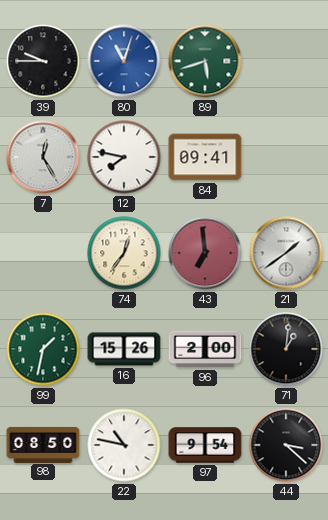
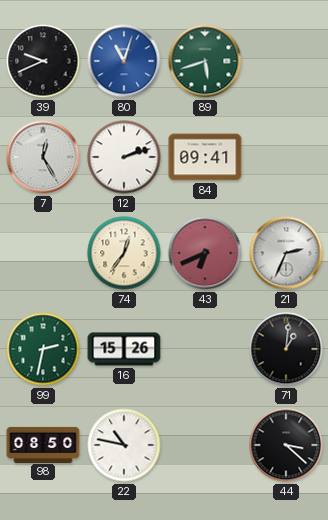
39: 9:45 -> 9:41 (43, 61)
12: 7:47 -> 2:12 (124, 157)
43: 6:59 -> 6:41 (205, 253)
21: 1:39 -> 2:34 (286, 253)
99: 1:32 -> 2:32 (43, 349)
96: 2:00 -> none (205, 349)
97: 9:54 -> none (205, 445)
